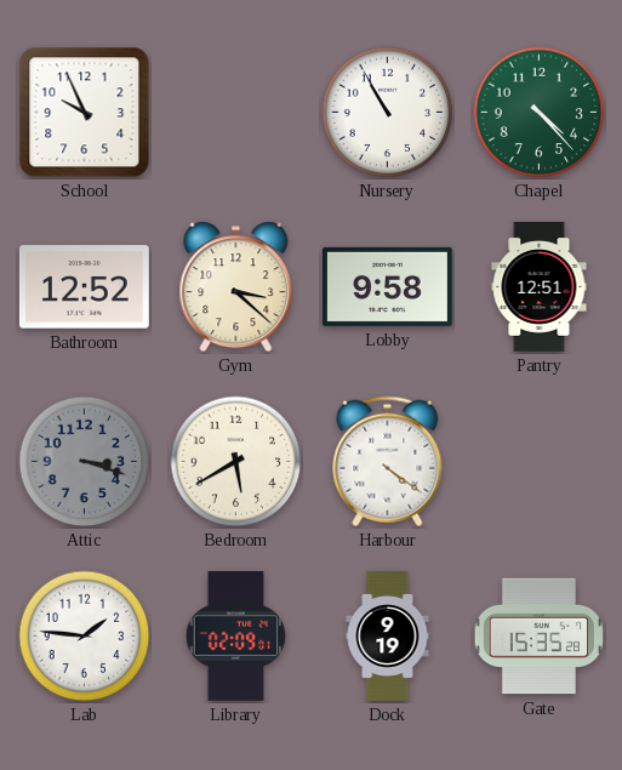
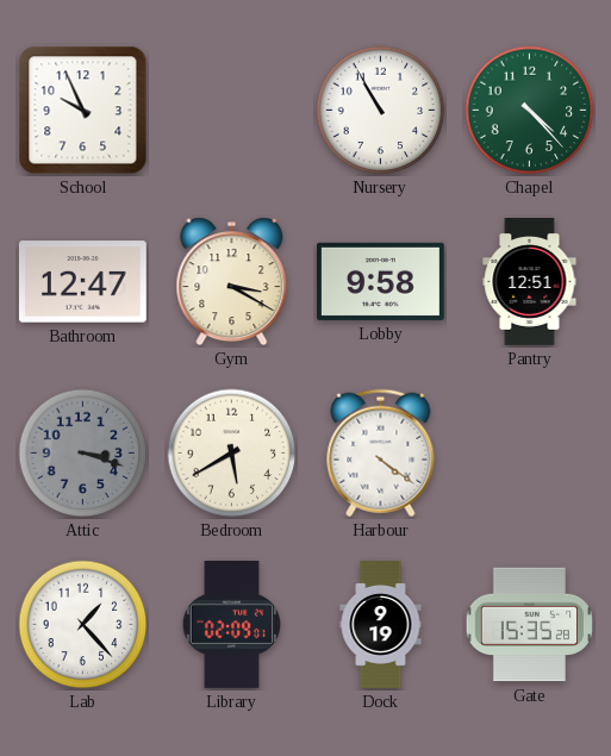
Bathroom: 12:52 -> 12:47 (82, 282)
Gym: 3:22 -> 3:20 (232, 282)
Lab: 1:46 -> 1:23 (83, 625)
